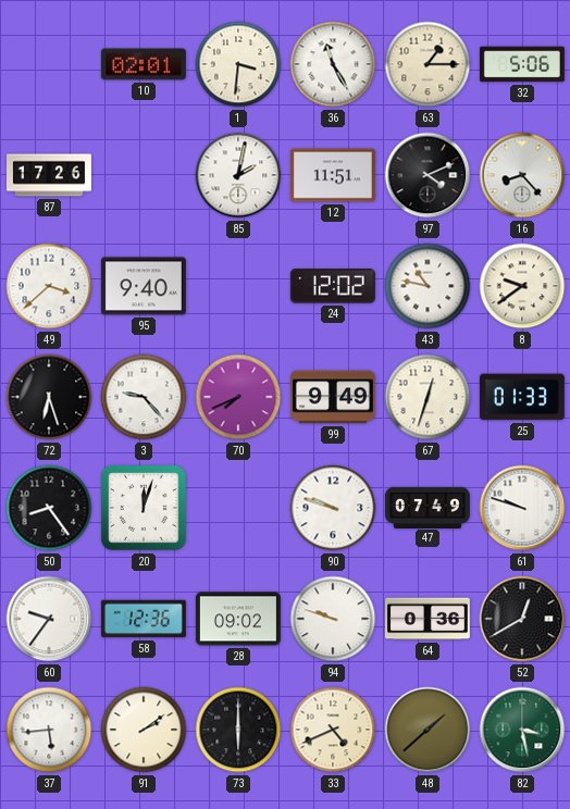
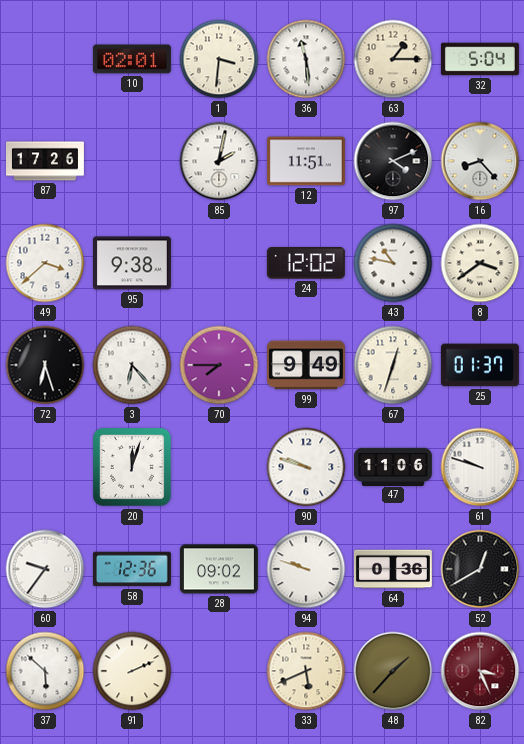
36: 11:25 -> 11:29 (306, 59)
32: 5:06 -> 5:04 (480, 59)
95: 9:40 -> 9:38 (132, 263)
8: 9:39 -> 3:39 (480, 263)
3: 9:23 -> 6:23 (132, 365)
70: 7:41 -> 7:45 (219, 365)
25: 01:33 -> 01:37 (480, 365)
50: 8:24 -> none (49, 508)
47: 07:49 -> 11:06 (393, 466)
37: 5:44 -> 5:52 (45, 671)
91: 2:09 -> 2:11 (132, 671)
73: 6:00 -> none (238, 730)
33: 4:41 -> 5:41 (306, 671)
48: 1:38 -> 1:37 (393, 671)
82: 3:28 -> 3:26 (480, 671)
82 dial: green -> burgundy (480, 671)
